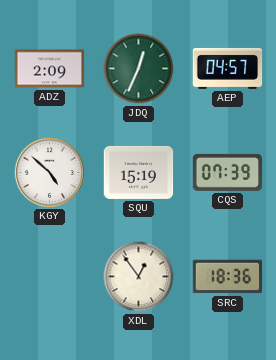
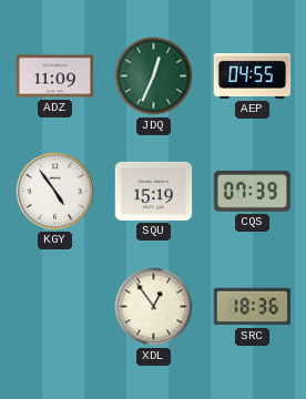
ADZ: 2:09 -> 11:09 (55, 76)
AEP: 04:57 -> 04:55 (253, 75)
KGY: 4:52 -> 4:54 (54, 191)
